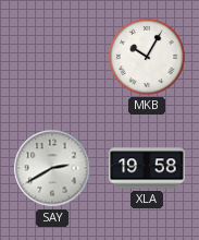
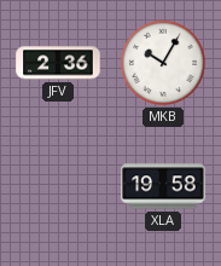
JFV: none -> 2:36 (58, 63)
SAY: 2:40 -> none (52, 168)
